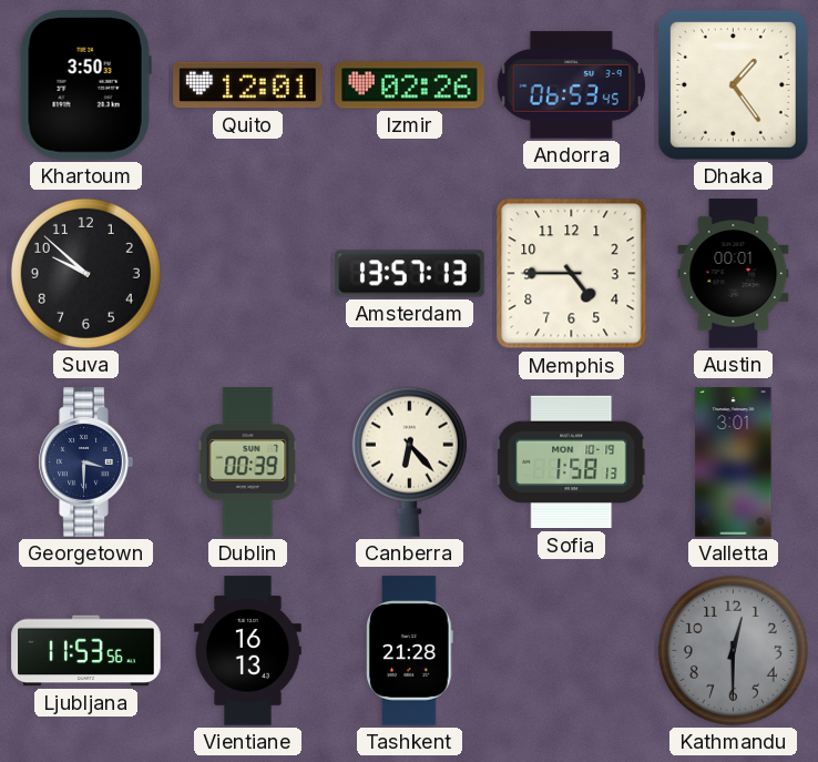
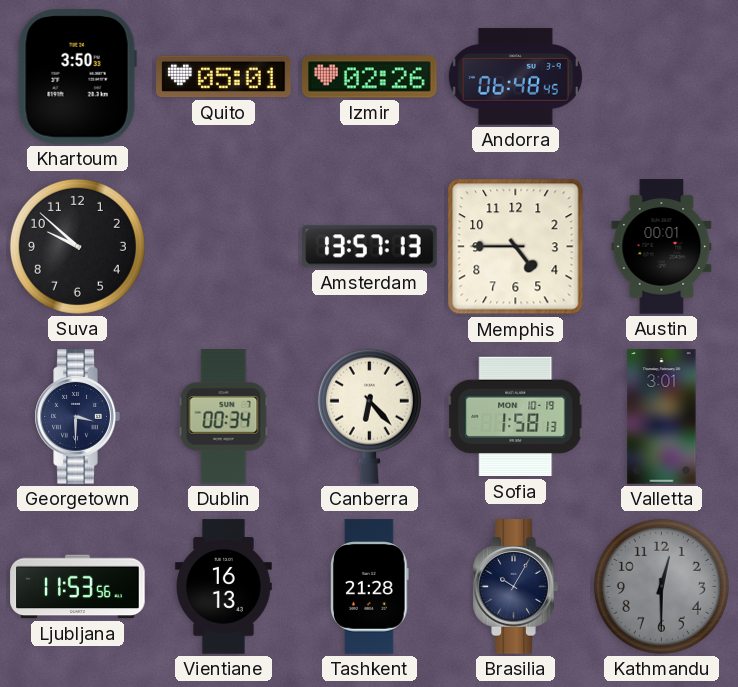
Quito: 12:01 -> 05:01 (224, 77)
Andorra: 06:53 -> 06:48 (515, 77)
Dhaka: 1:24 -> none (733, 84)
Dublin: 00:39 -> 00:34 (224, 417)
Brasilia: none -> 10:05 (515, 587)
